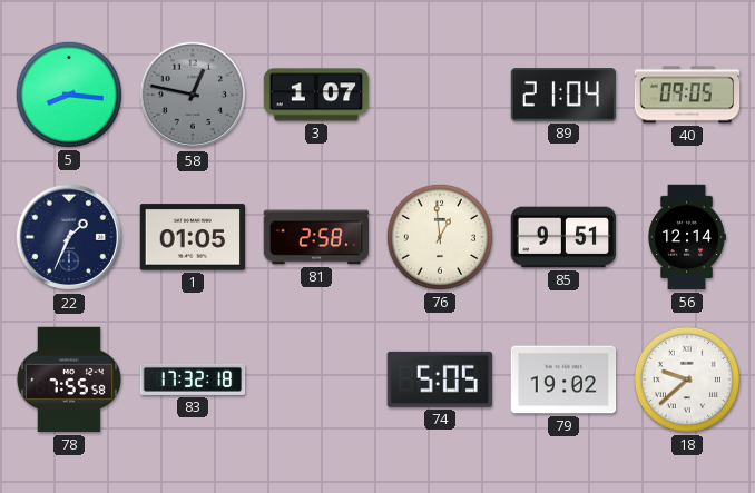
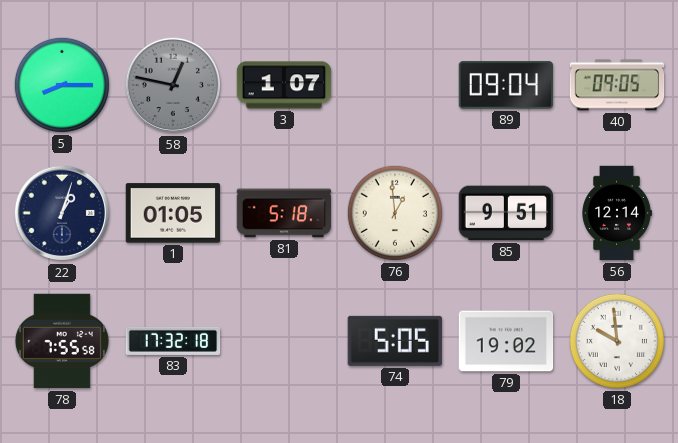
5: 8:16 -> 8:15 (62, 85)
89: 21:04 -> 09:04 (506, 85)
22: 1:34 -> 1:03 (62, 213)
81: 2:58 -> 5:18 (284, 213)
18: 9:38 -> 9:59 (617, 341)
